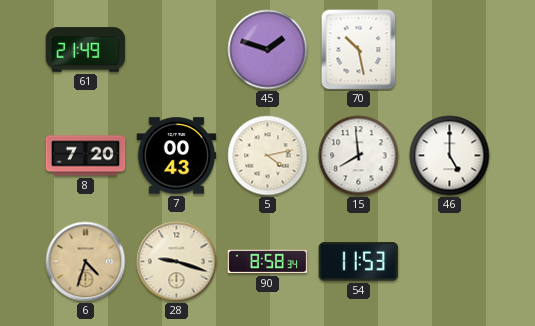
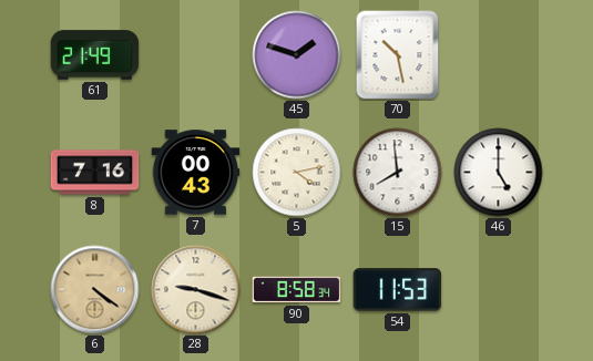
8: 7:20 -> 7:16 (95, 173)
6: 4:33 -> 4:21 (95, 290)
